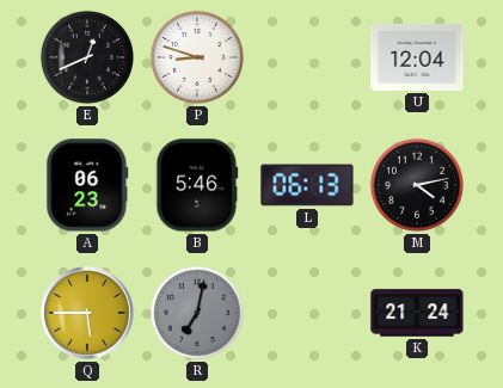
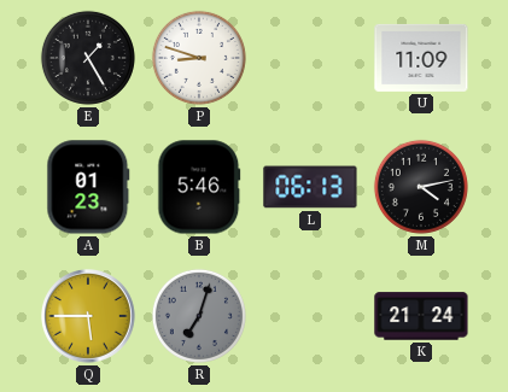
E: 12:41 -> 1:25 (88, 58)
U: 12:04 -> 11:09 (421, 58)
A: 06:23 -> 01:23 (88, 187)
R: 7:02 -> 7:03 (199, 316)
